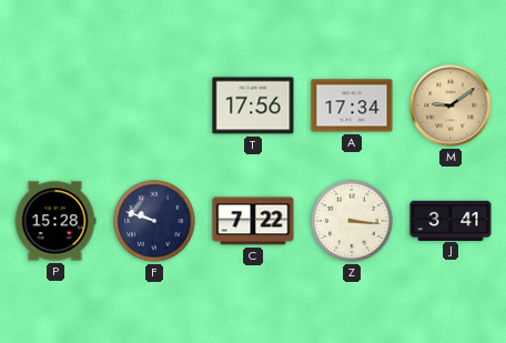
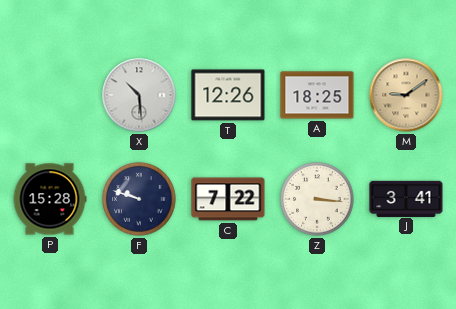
X: none -> 10:29 (139, 95)
T: 17:56 -> 12:26 (228, 95)
A: 17:34 -> 18:25 (317, 95)
